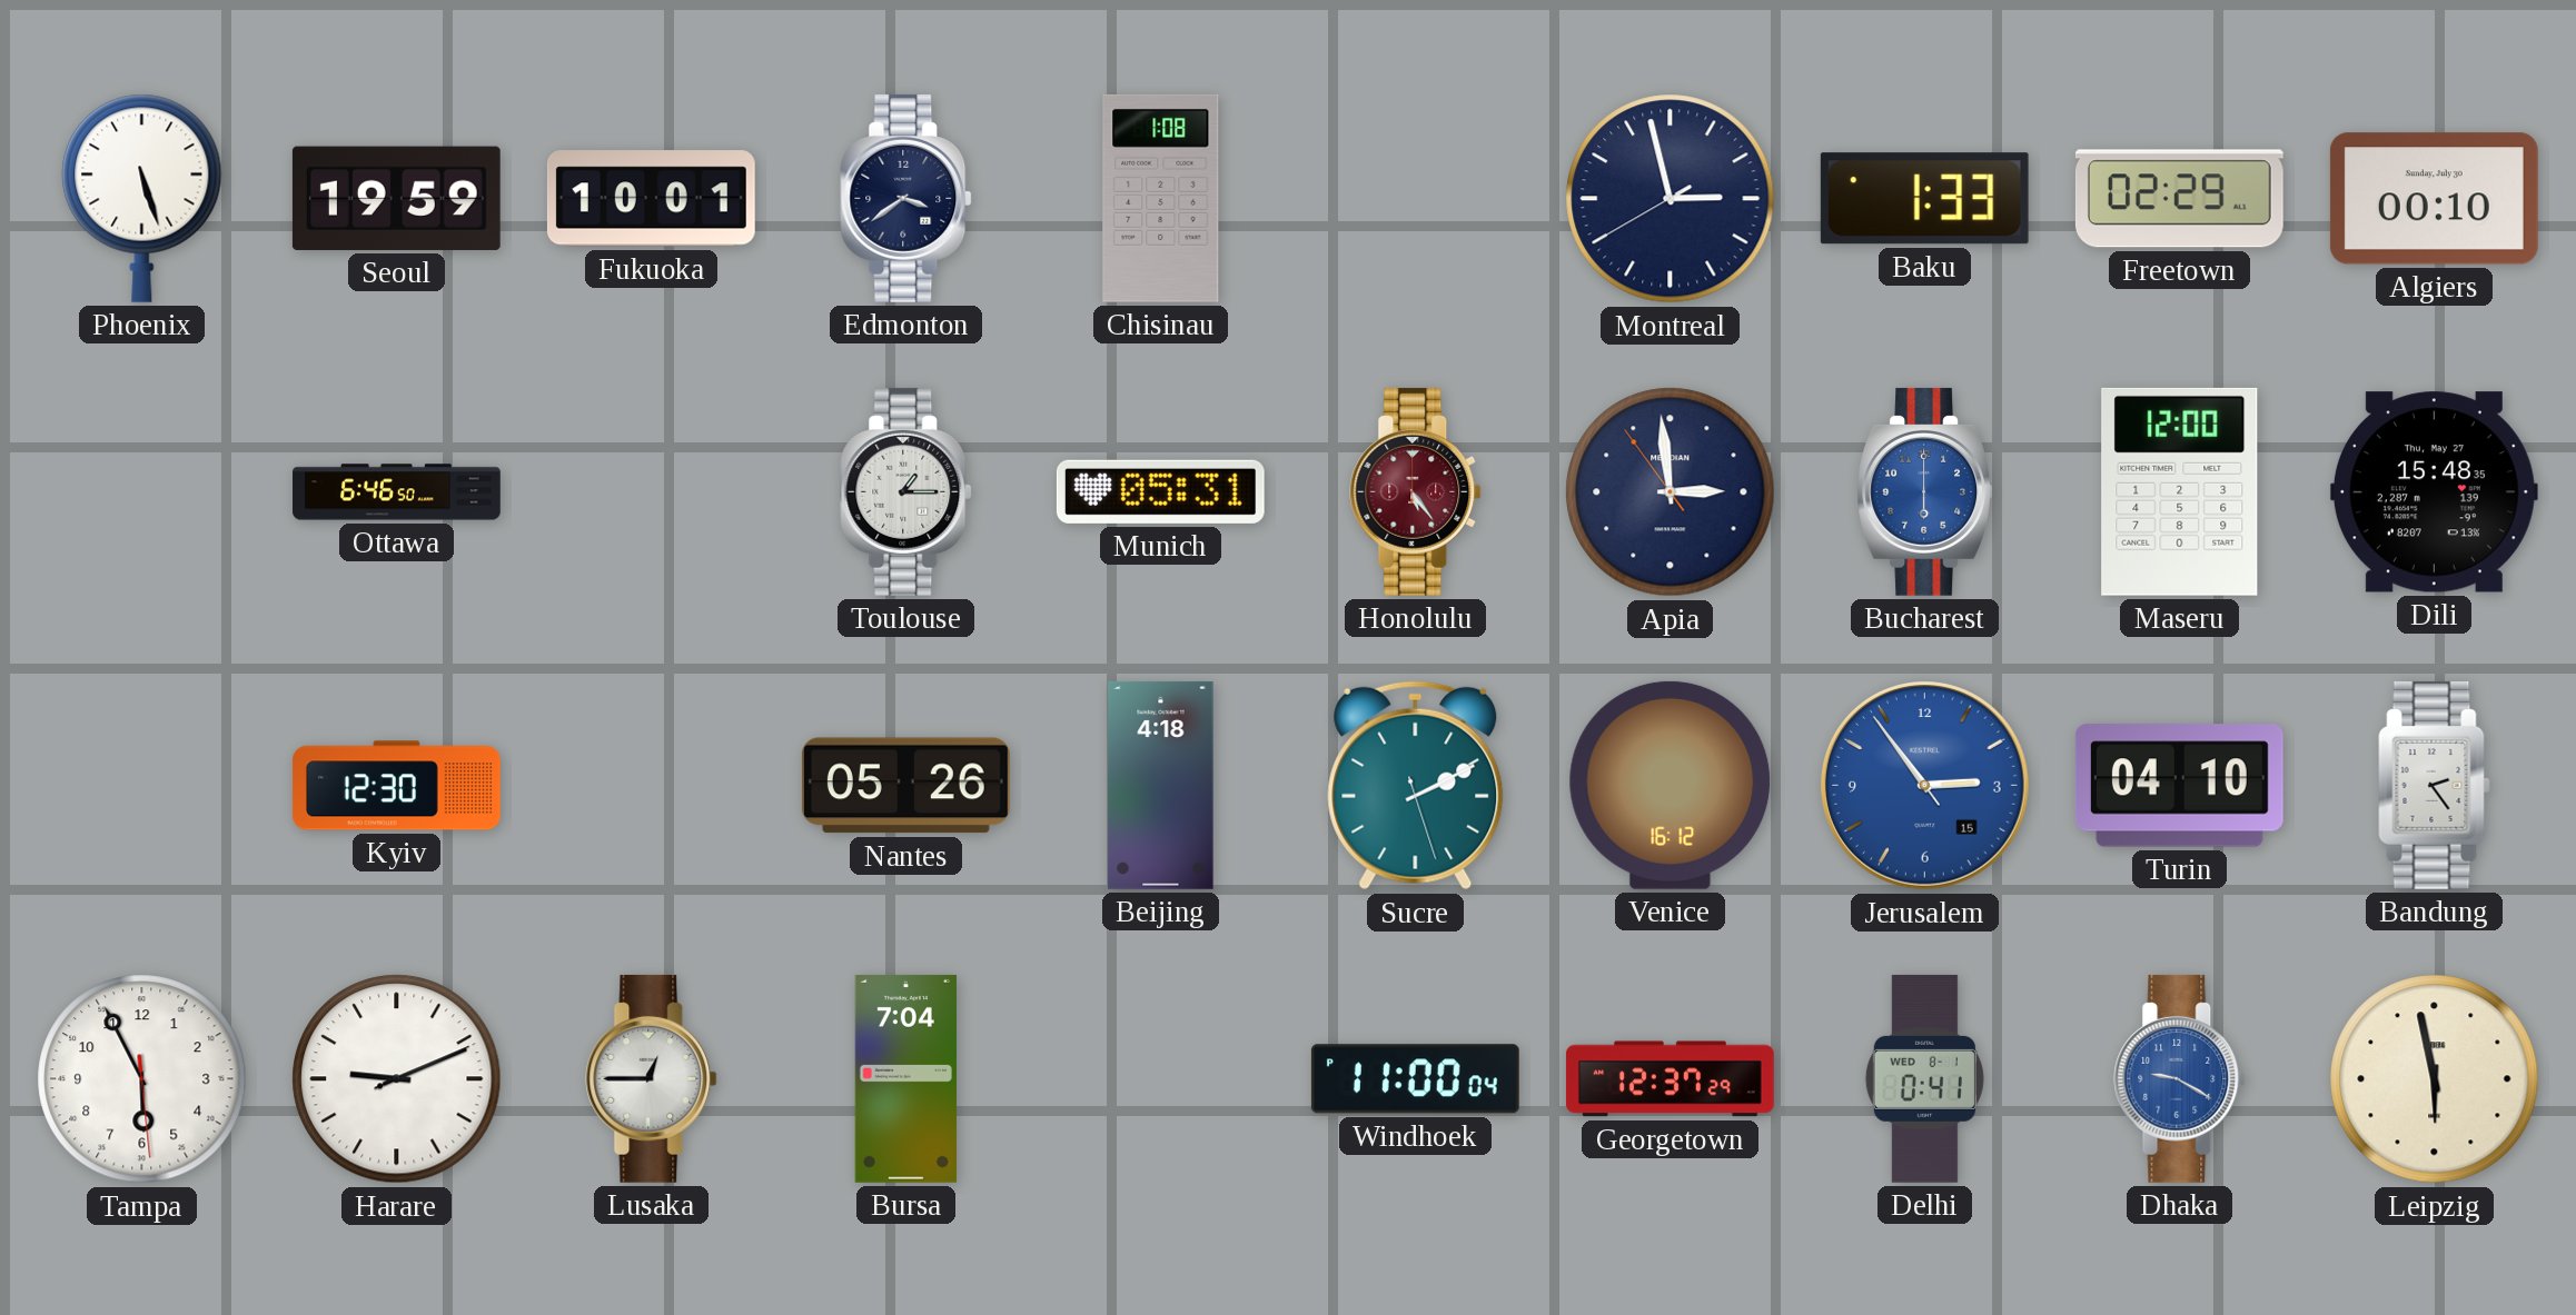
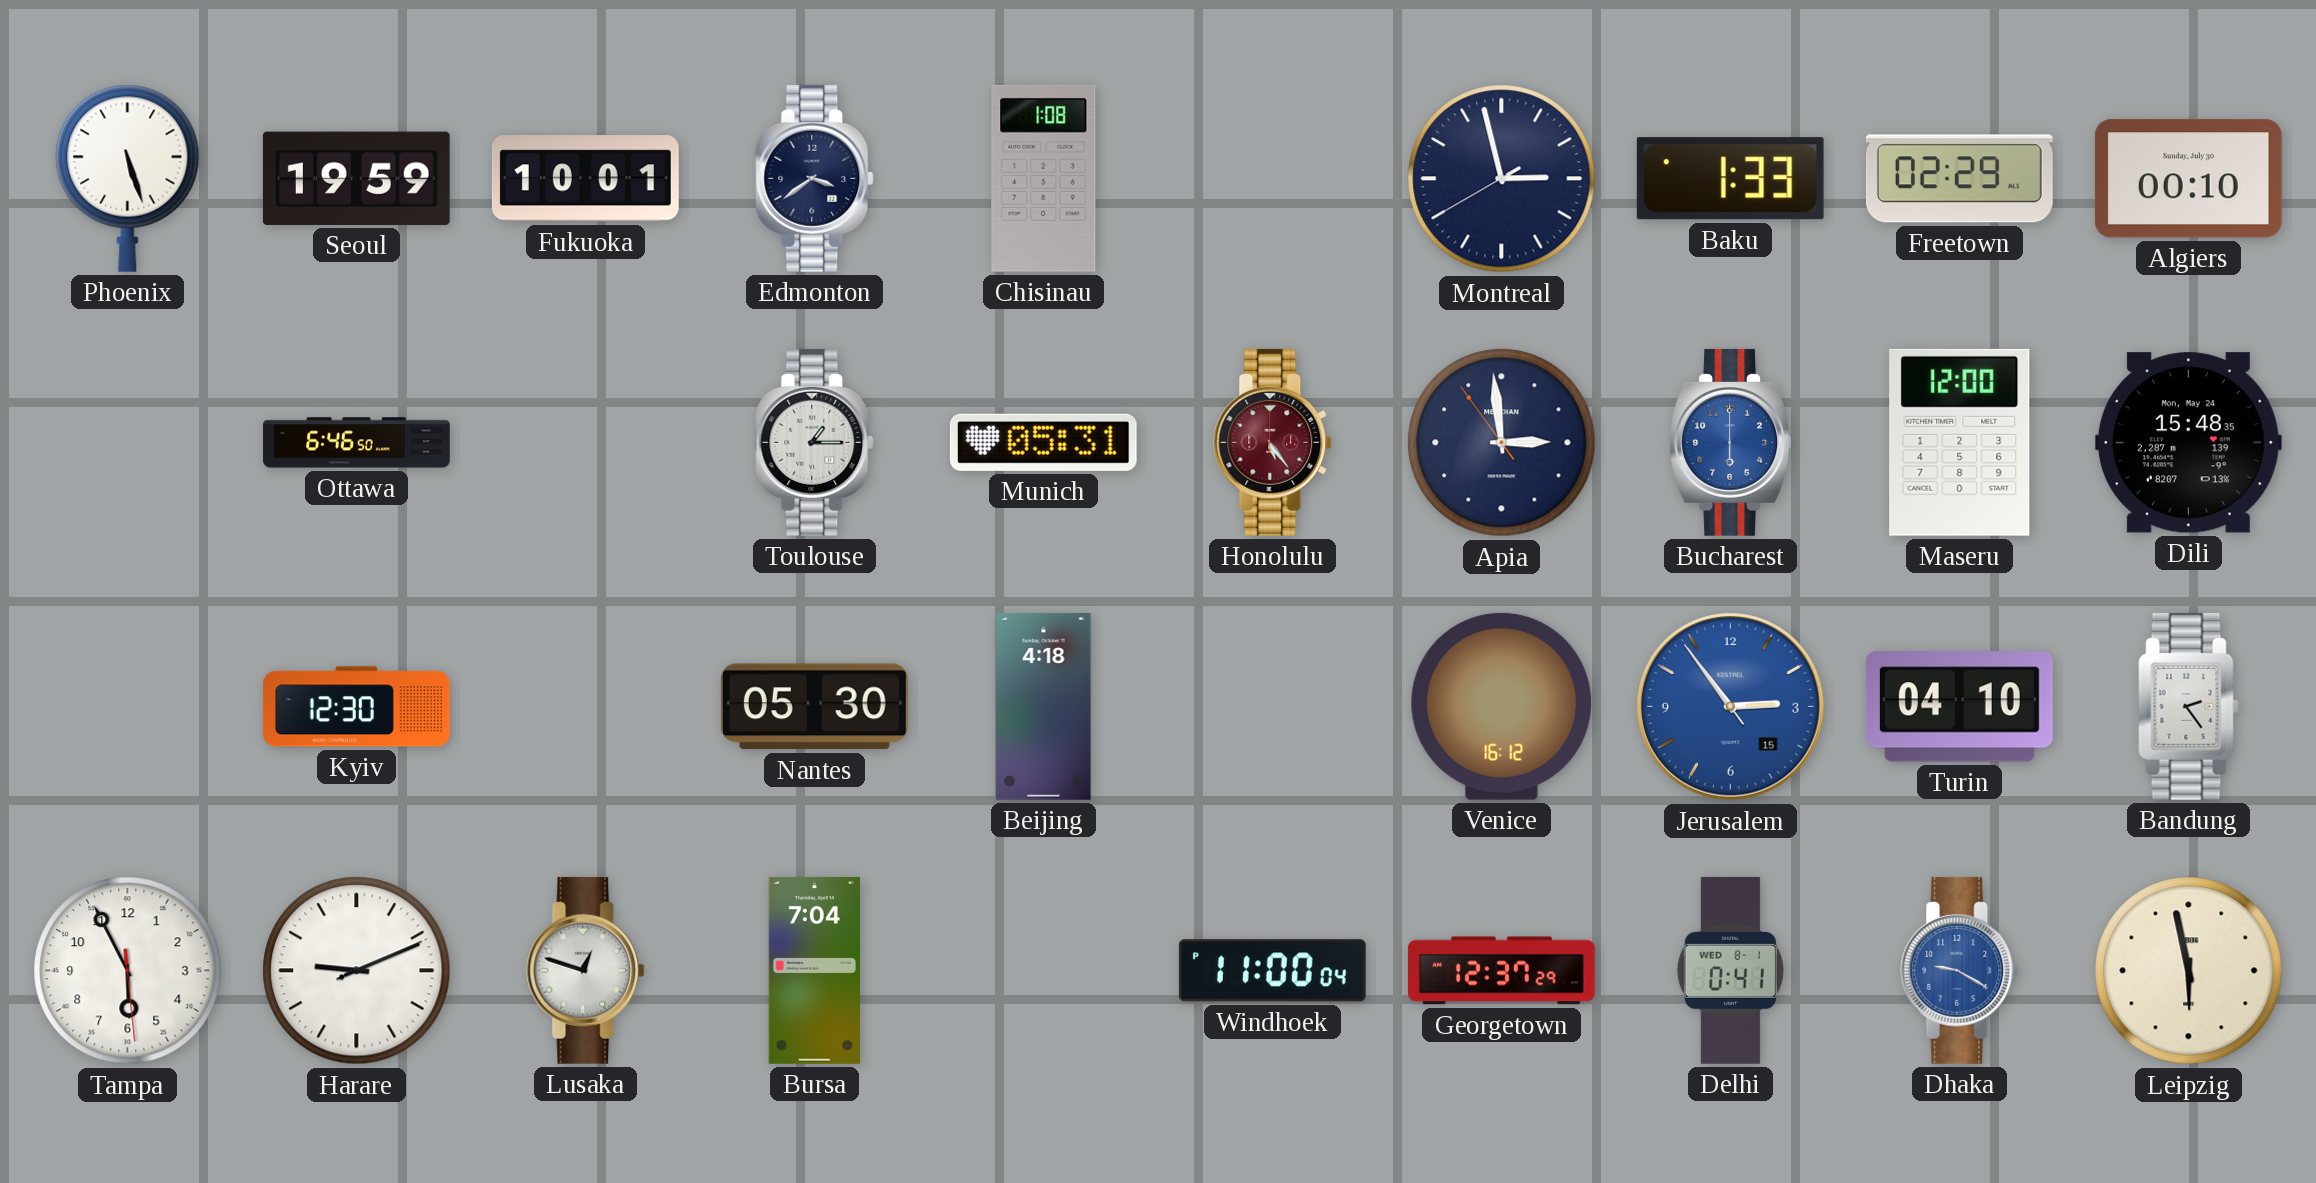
Dili date: Thu, May 27 -> Mon, May 24 (2188, 443)
Nantes: 05:26 -> 05:30 (814, 707)
Sucre: 2:10 -> none (1416, 786)
Lusaka: 12:45 -> 12:48 (586, 970)
